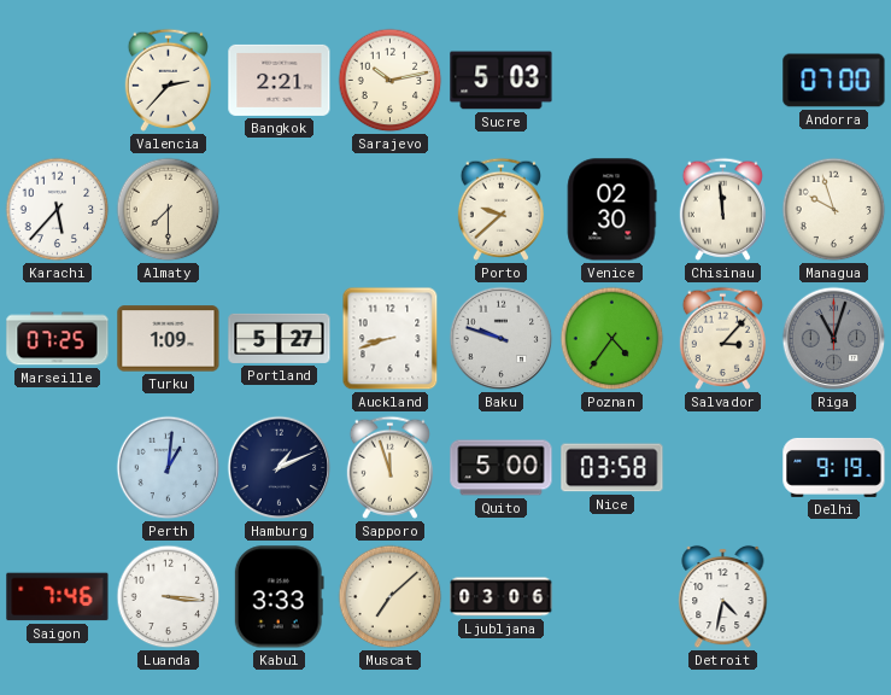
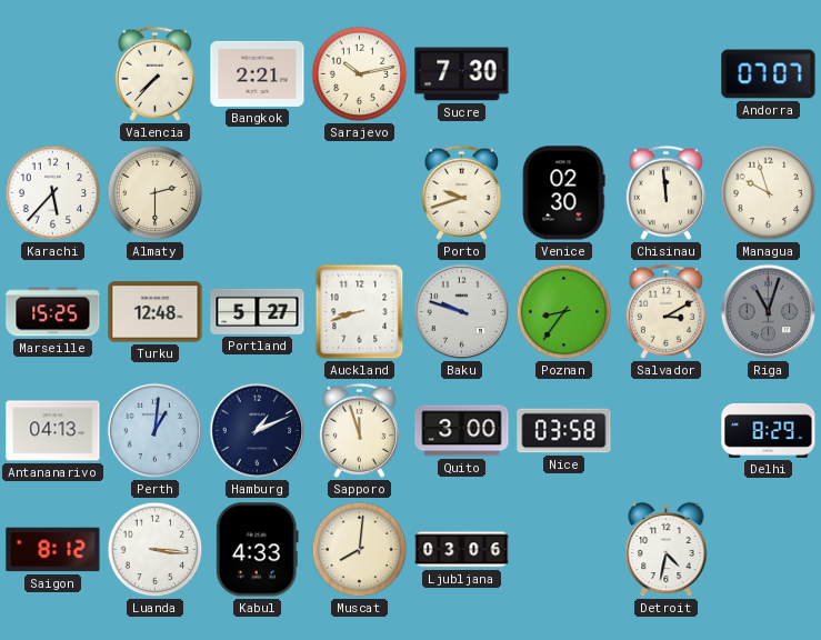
Valencia: 2:37 -> 7:37 (154, 73)
Sucre: 5:03 -> 7:30 (462, 74)
Andorra: 07:00 -> 07:07 (769, 74)
Almaty: 7:30 -> 2:30 (156, 193)
Porto: 9:38 -> 9:42 (461, 192)
Marseille: 07:25 -> 15:25 (53, 312)
Turku: 1:09 -> 12:48 (156, 312)
Poznan: 4:36 -> 8:36 (564, 312)
Salvador: 3:07 -> 3:10 (665, 311)
Antananarivo: none -> 04:13 (53, 431)
Quito: 5:00 -> 3:00 (462, 431)
Delhi: 9:19 -> 8:29 (769, 430)
Saigon: 7:46 -> 8:12 (53, 550)
Kabul: 3:33 -> 4:33 (257, 550)
Muscat: 7:08 -> 8:01 (360, 550)
